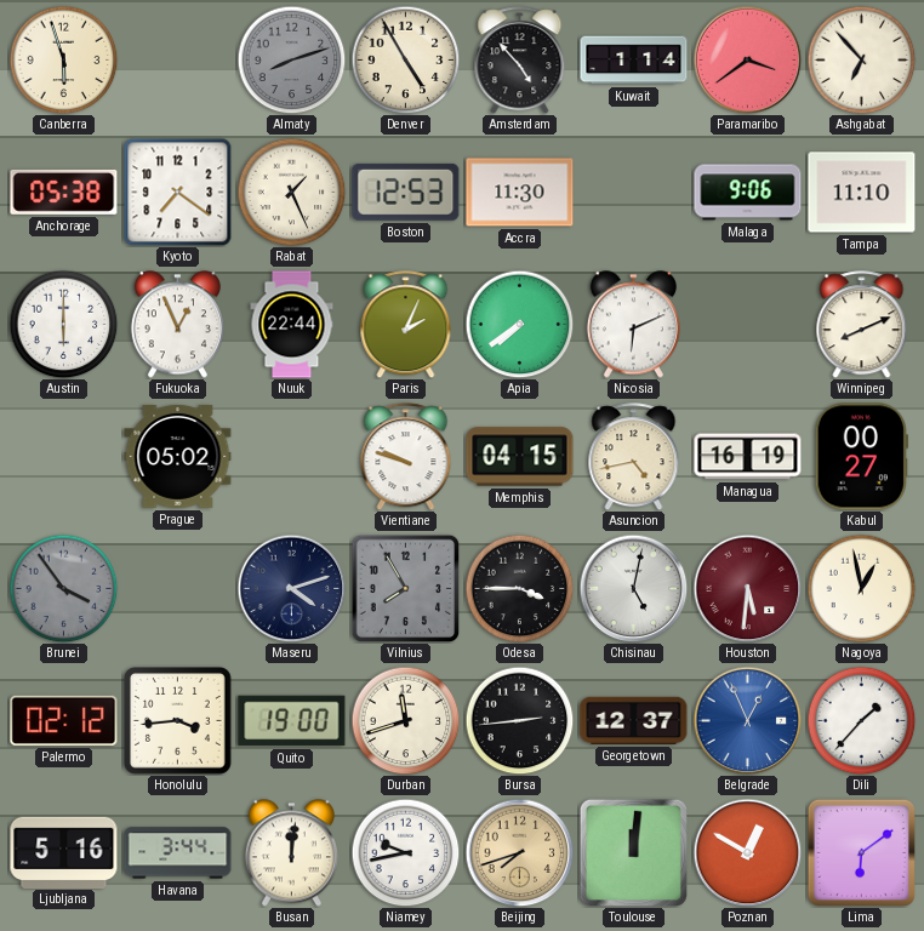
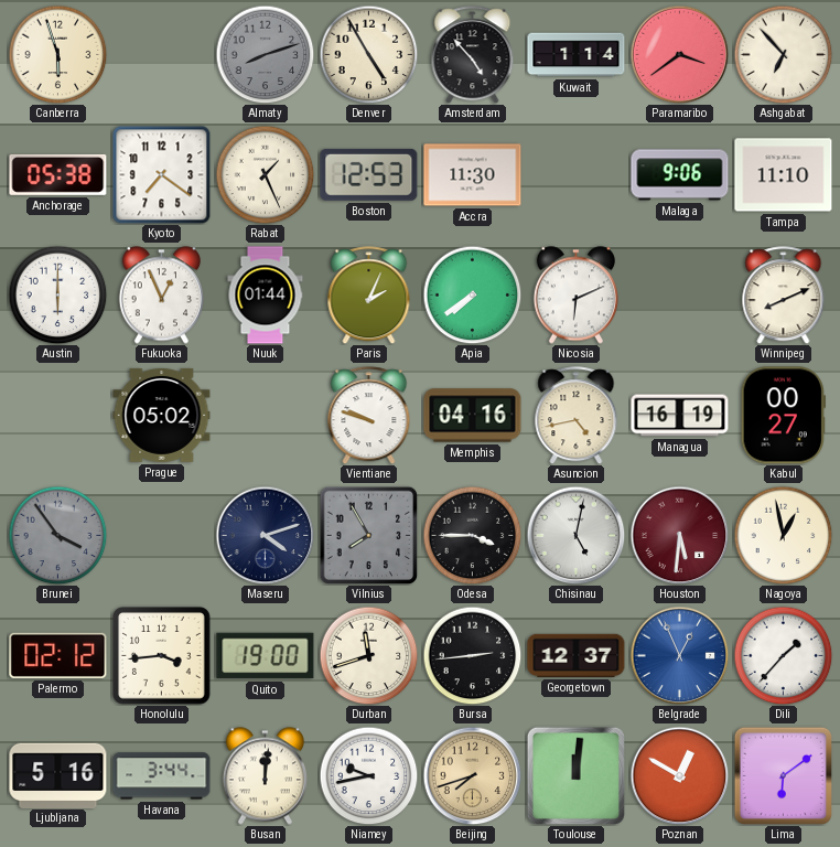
Nuuk: 22:44 -> 01:44 (266, 296)
Memphis: 04:15 -> 04:16 (473, 416)
